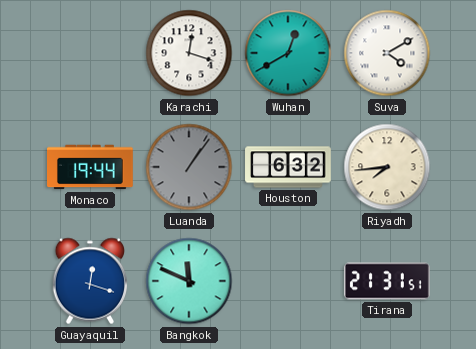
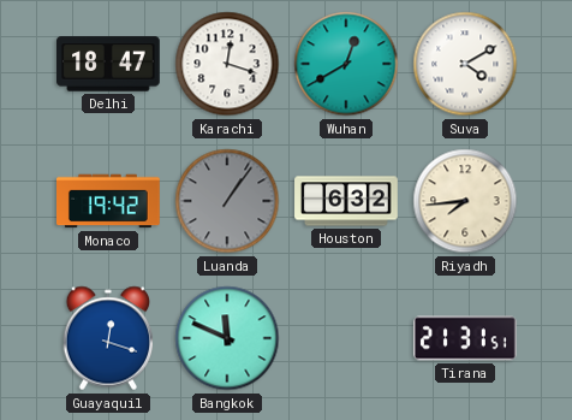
Delhi: none -> 18:47 (109, 64)
Monaco: 19:44 -> 19:42 (109, 201)
